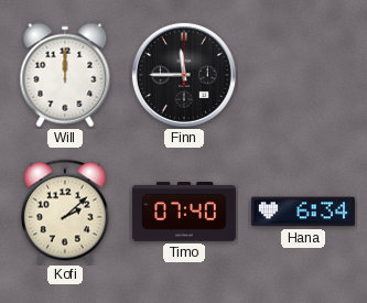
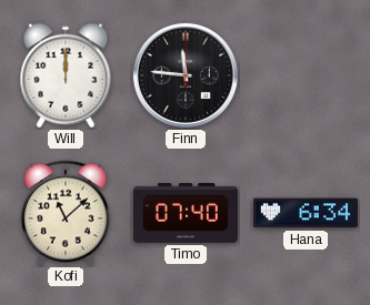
Finn: 11:45 -> 11:46 (186, 75)
Kofi: 2:08 -> 11:08 (66, 213)
